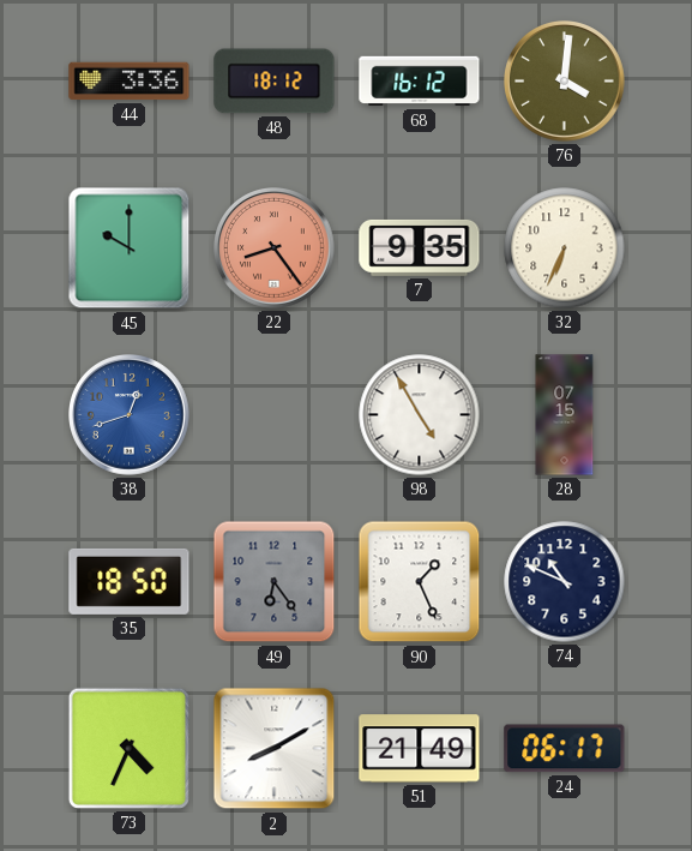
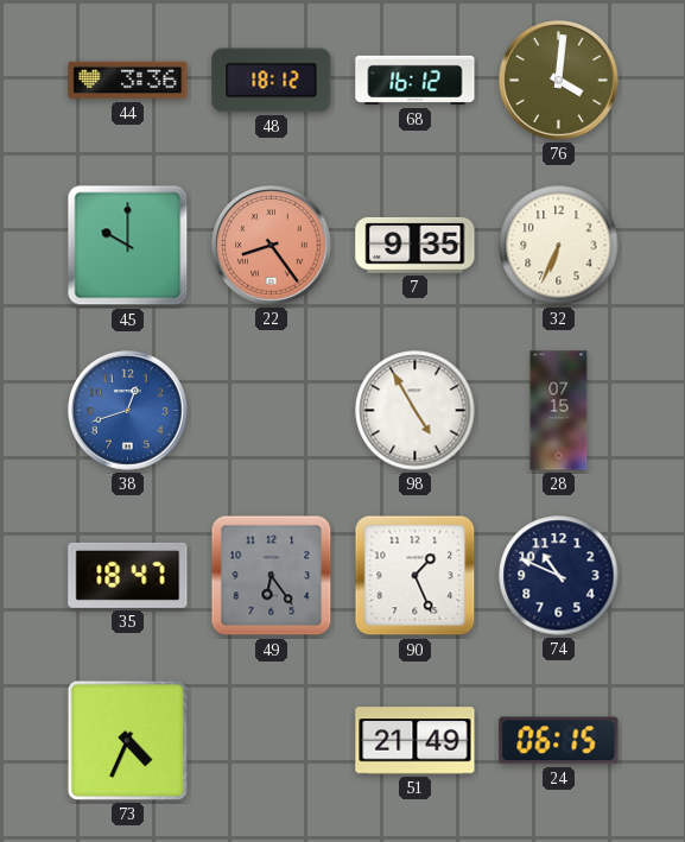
35: 18:50 -> 18:47 (128, 575)
2: 8:10 -> none (275, 749)
24: 06:17 -> 06:15 (559, 741)
